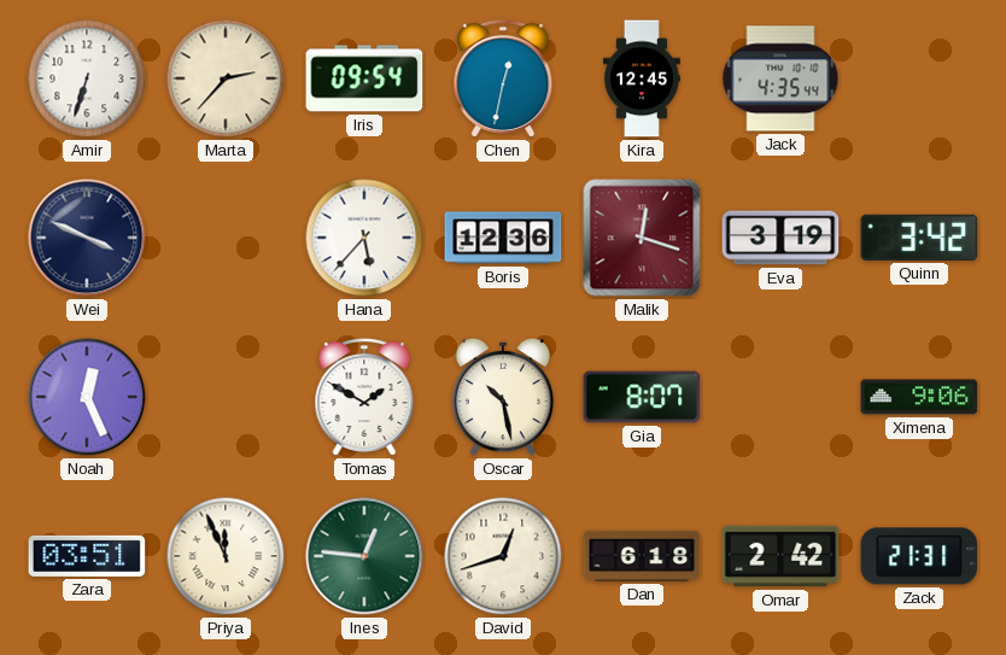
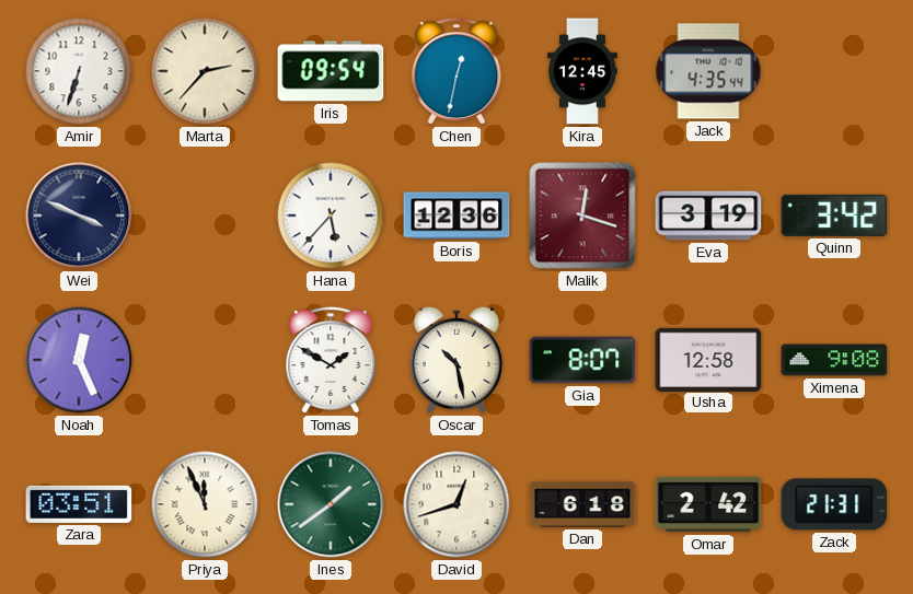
Usha: none -> 12:58 (708, 359)
Ximena: 9:06 -> 9:08 (834, 360)
Ines: 12:46 -> 1:39 (331, 504)
